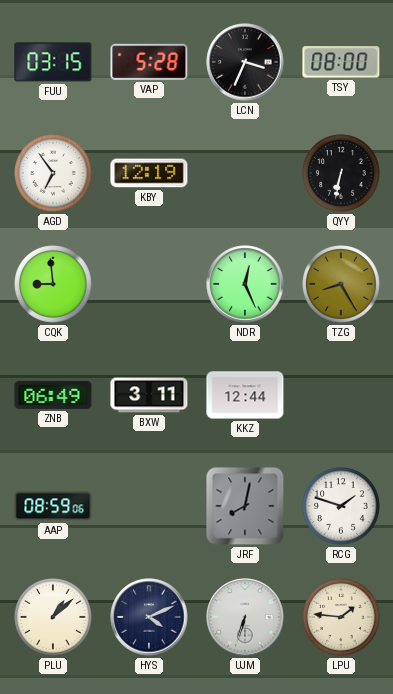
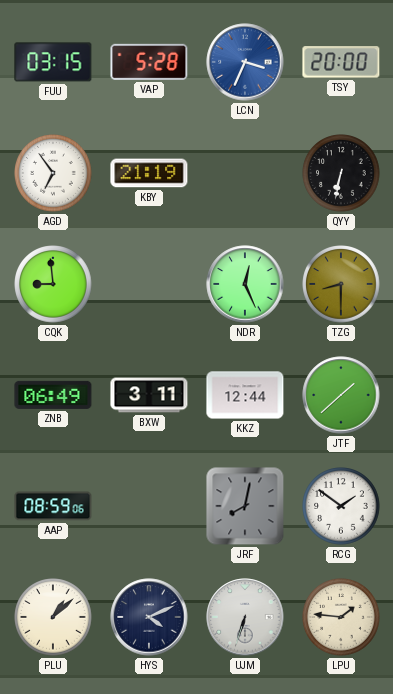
LCN dial: black -> blue (245, 62)
TSY: 08:00 -> 20:00 (341, 62)
KBY: 12:19 -> 21:19 (149, 173)
TZG: 8:25 -> 8:30 (341, 284)
JTF: none -> 1:38 (341, 395)
RCG: 1:48 -> 1:51 (341, 506)
